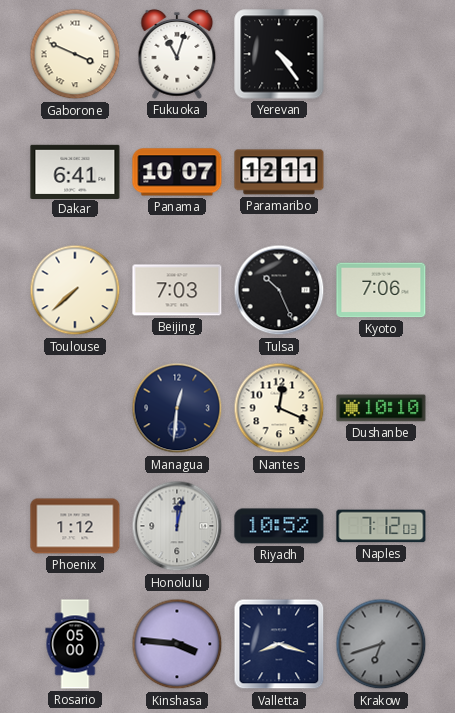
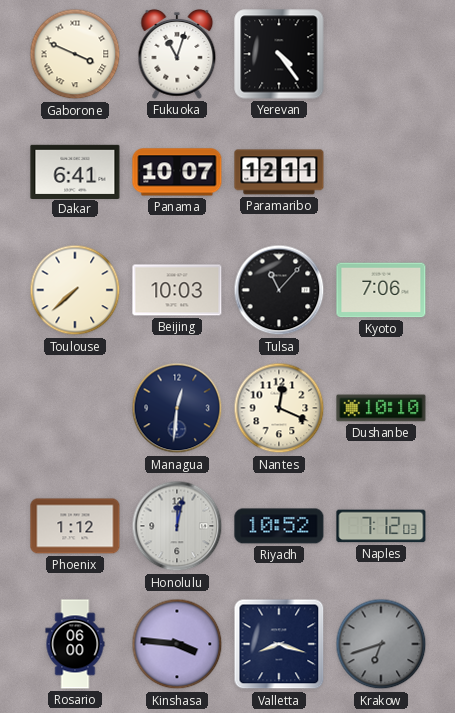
Beijing: 7:03 -> 10:03 (177, 290)
Tulsa: 10:26 -> 11:07 (279, 290)
Rosario: 05:00 -> 06:00 (75, 644)
